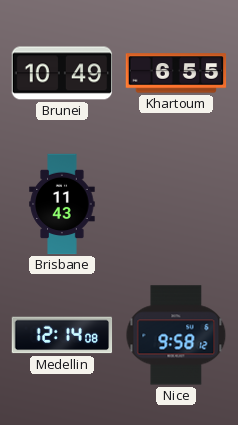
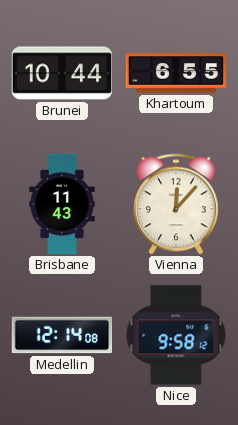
Brunei: 10:49 -> 10:44 (62, 73)
Vienna: none -> 12:07 (176, 204)
